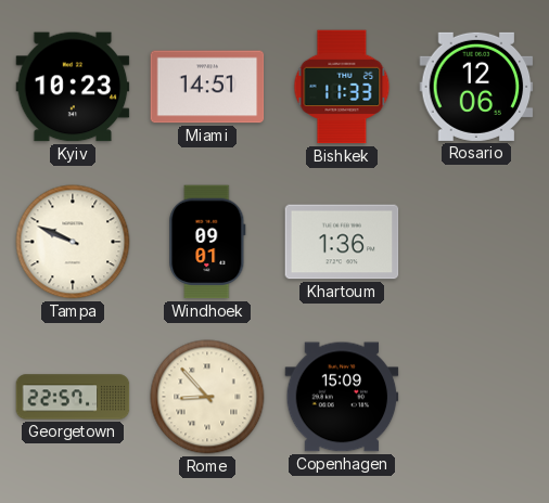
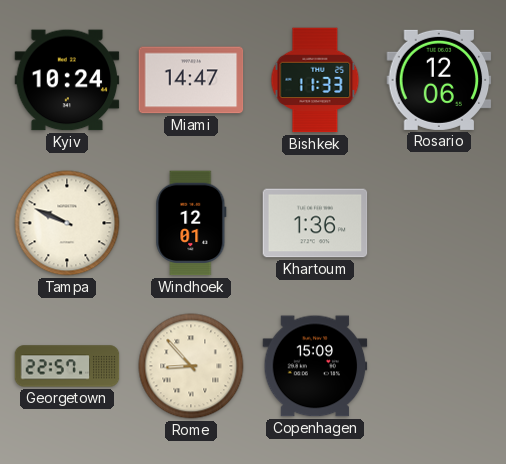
Kyiv: 10:23 -> 10:24 (67, 80)
Miami: 14:51 -> 14:47 (191, 80)
Windhoek: 09:01 -> 12:01 (191, 223)
